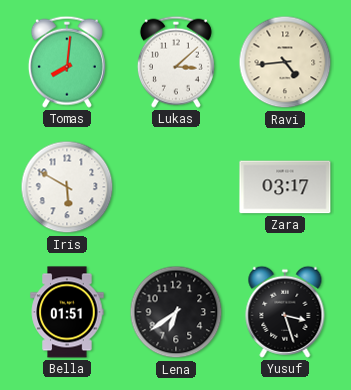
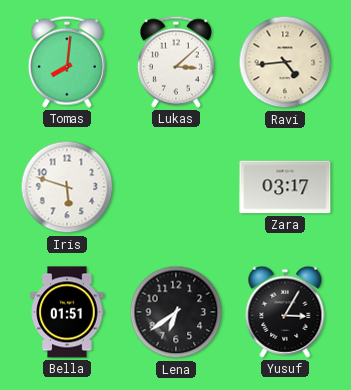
Iris: 5:50 -> 5:48 (67, 187)
Yusuf: 3:27 -> 3:05 (285, 312)
